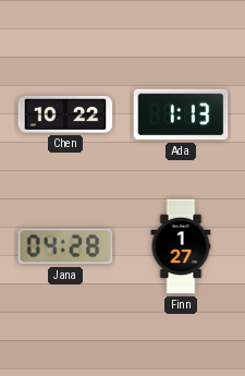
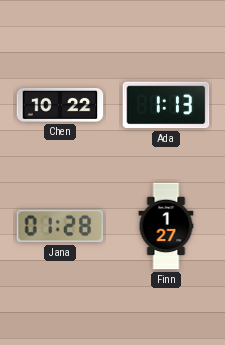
Jana: 04:28 -> 01:28 (60, 226)
